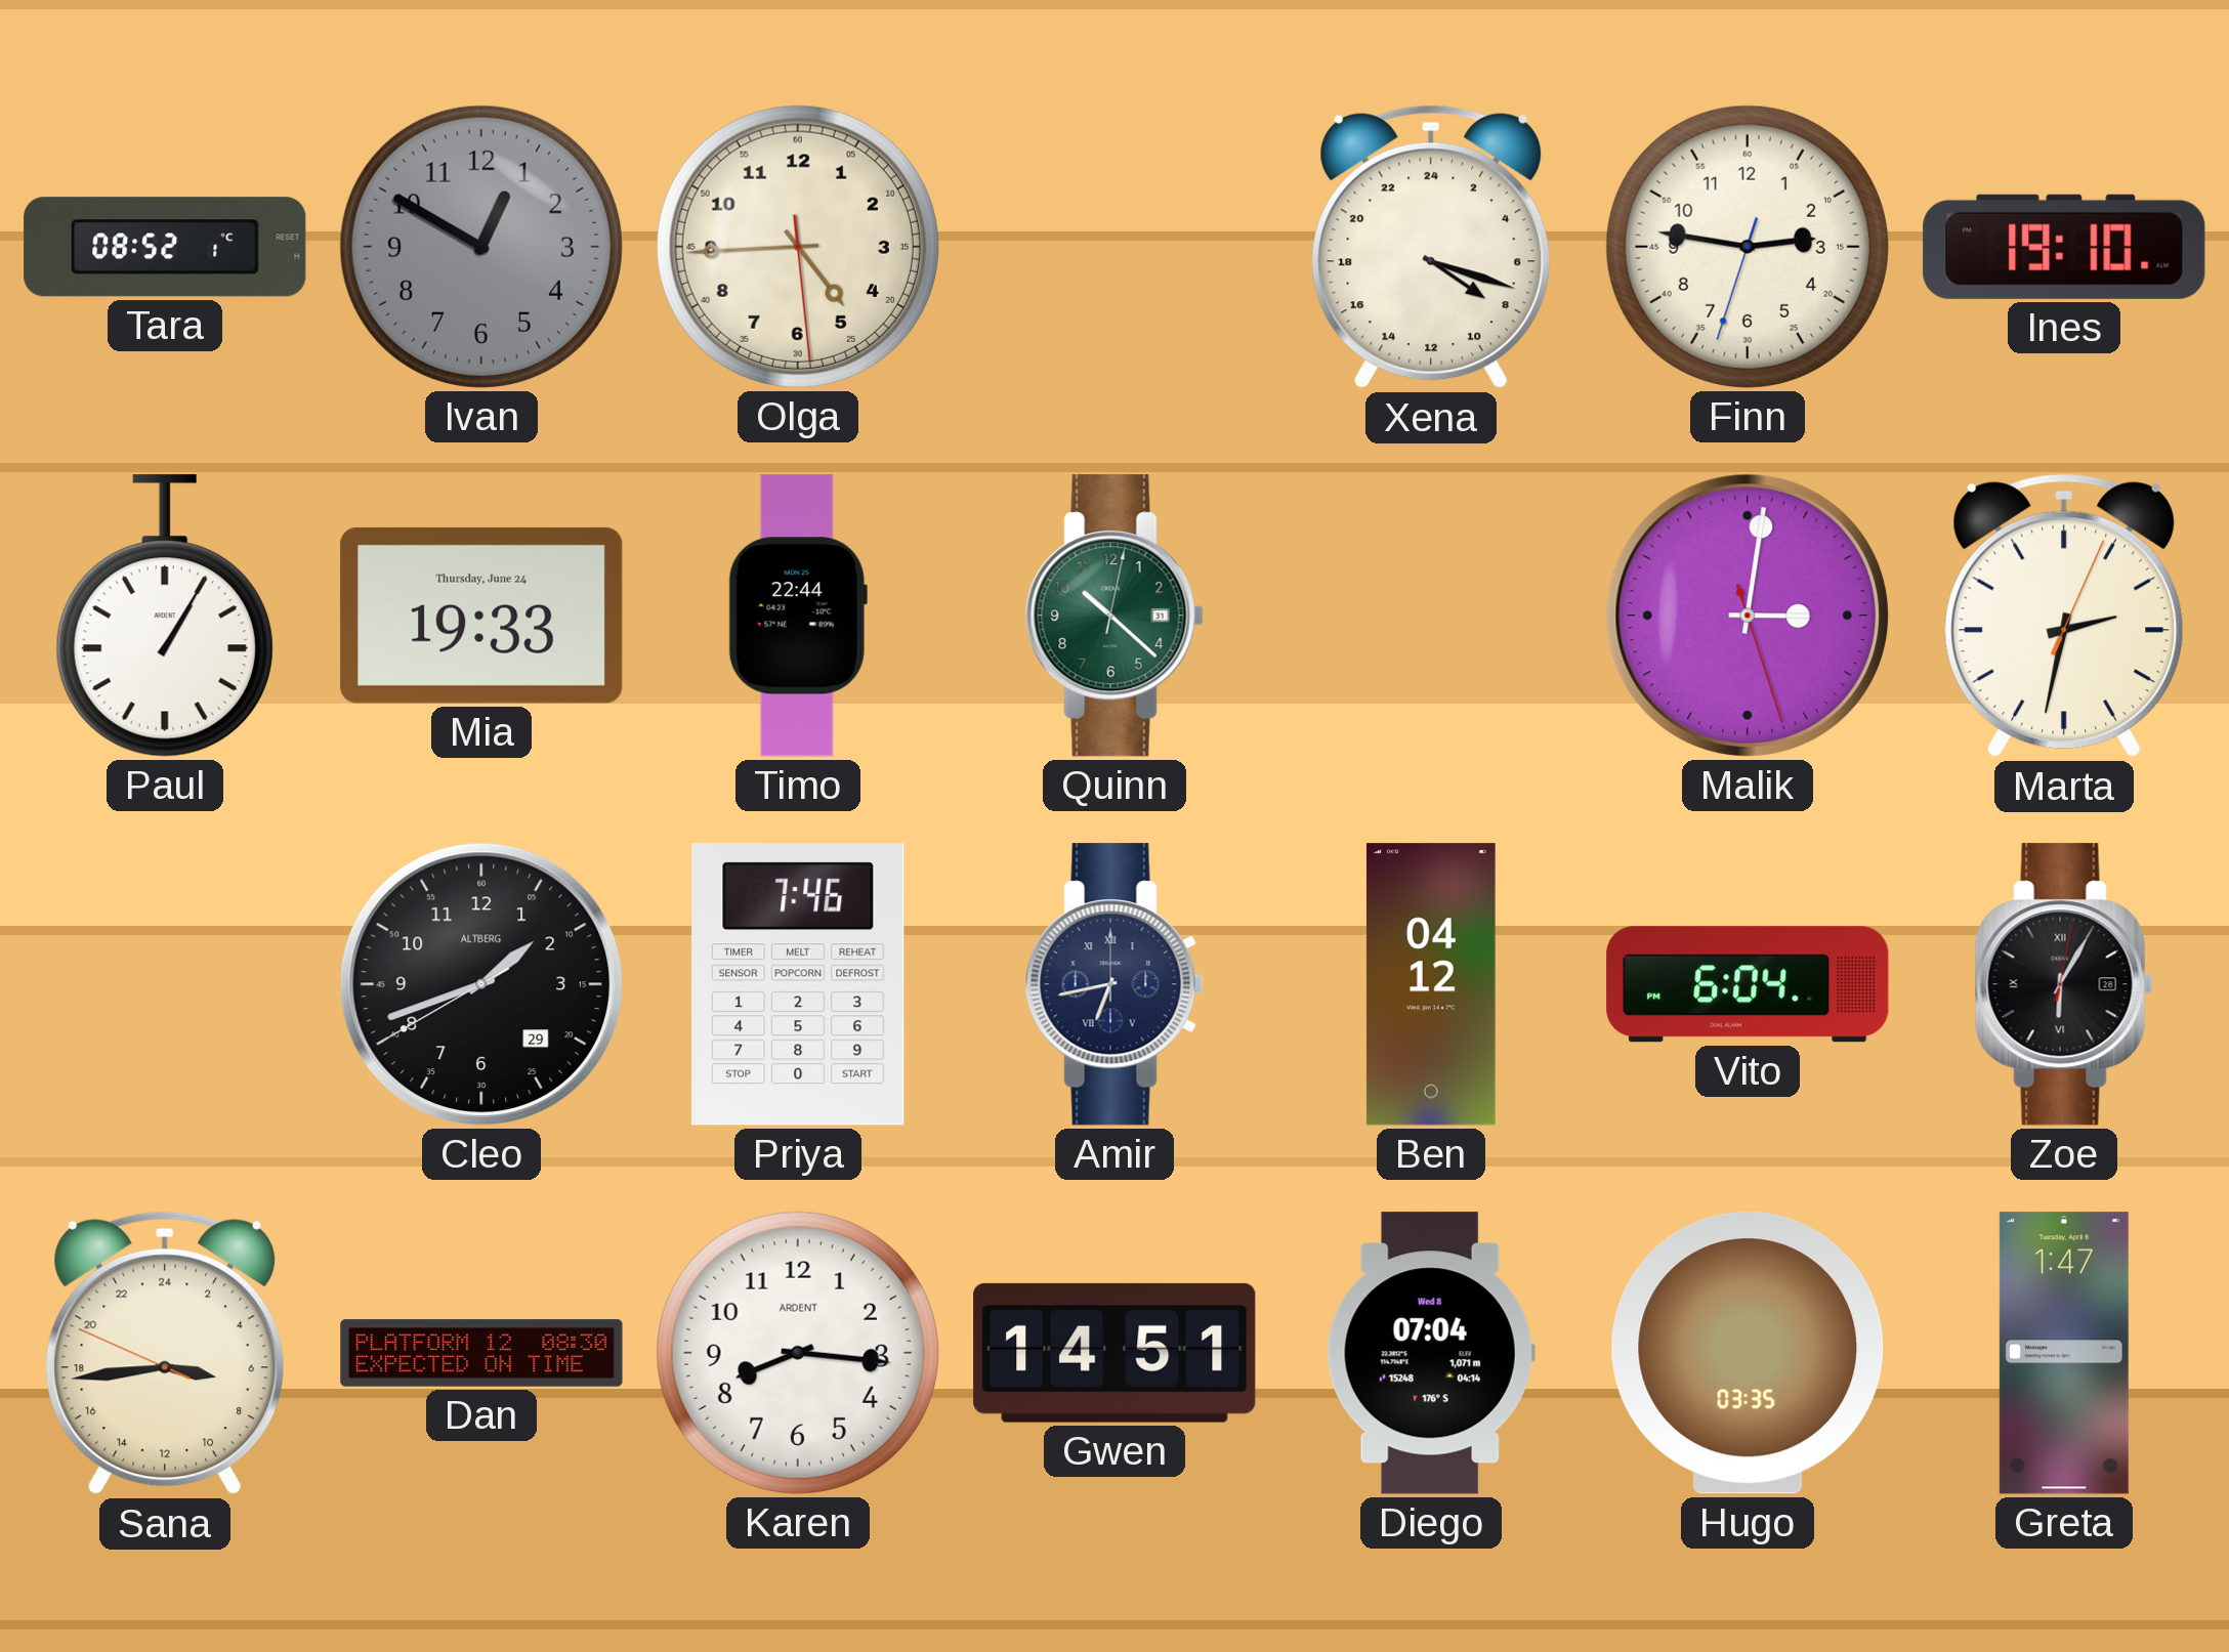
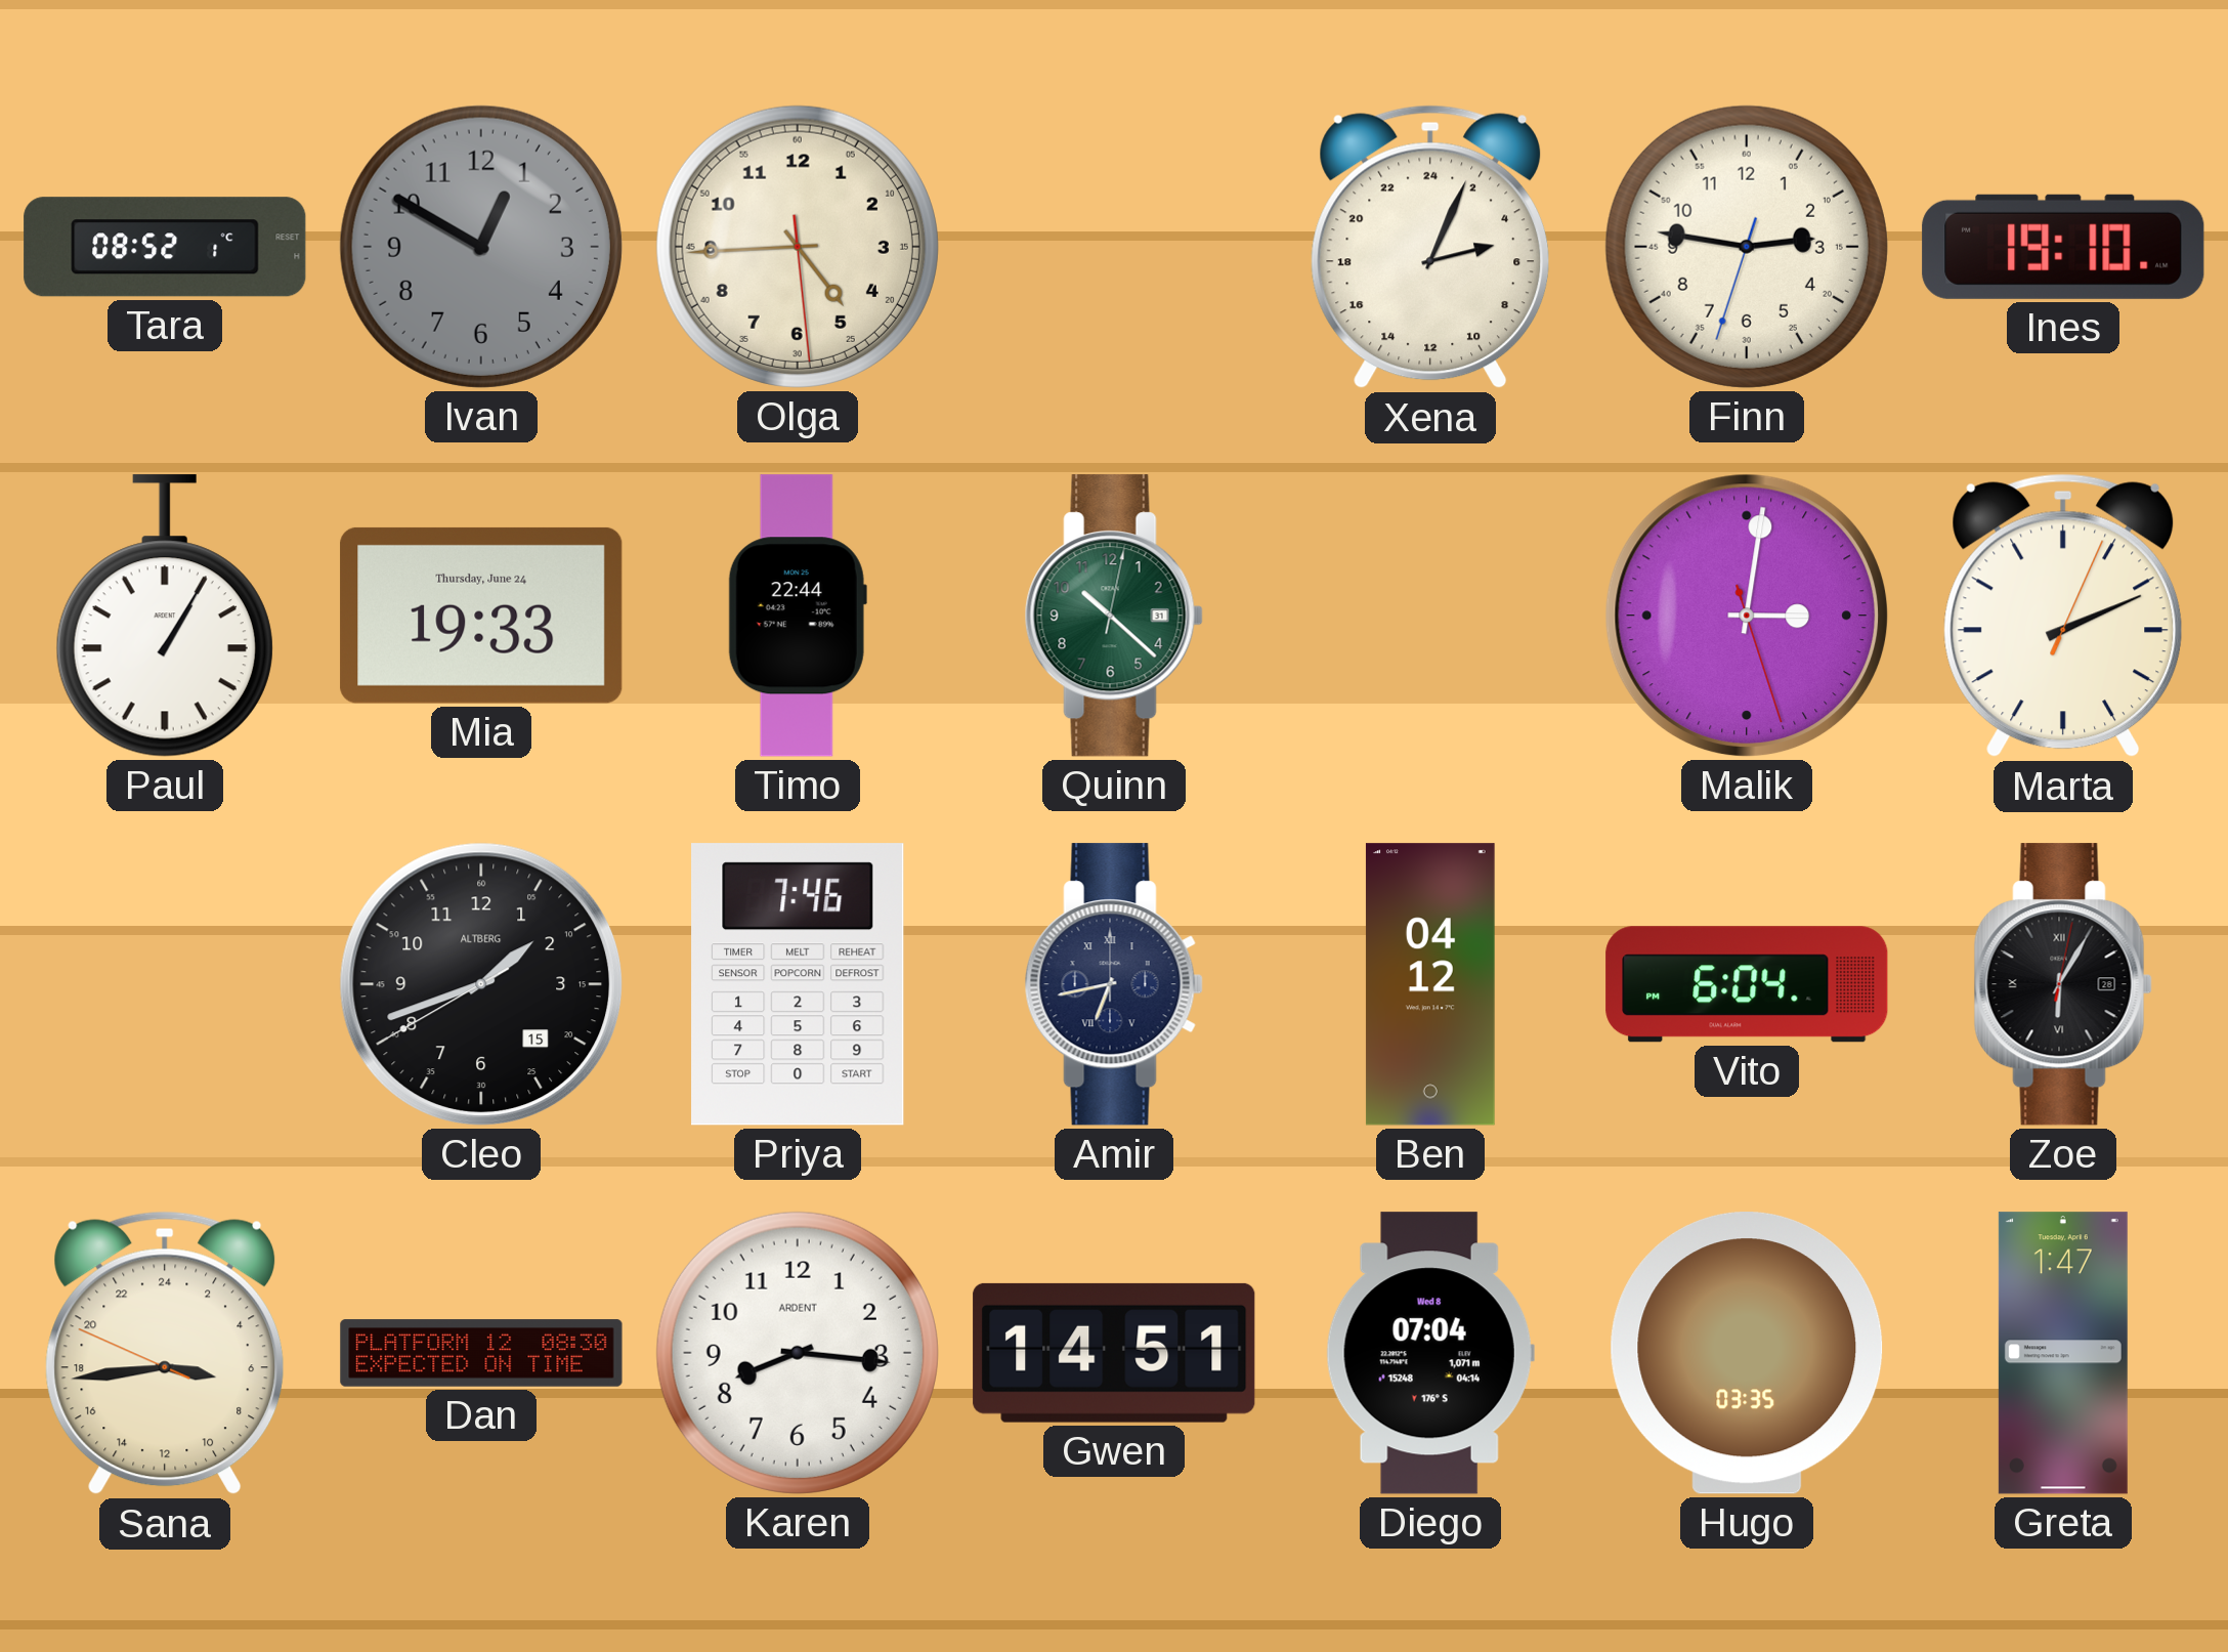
Xena: 8:18 -> 5:04 (1430, 247)
Marta: 2:32 -> 2:11 (2063, 616)
Cleo date: 29 -> 15 (481, 984)
